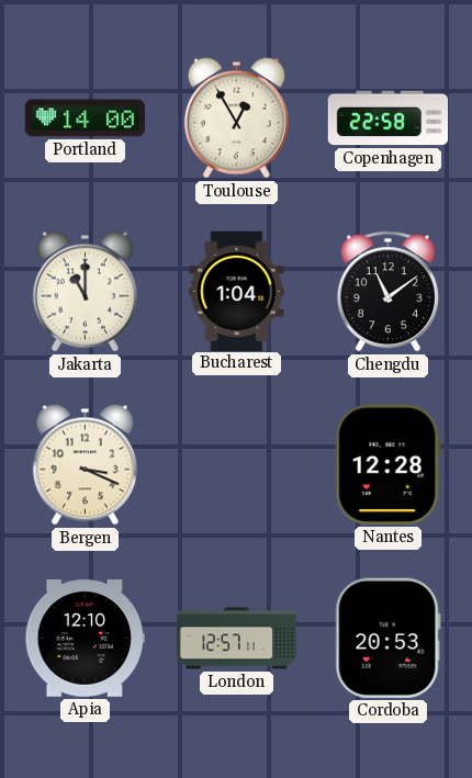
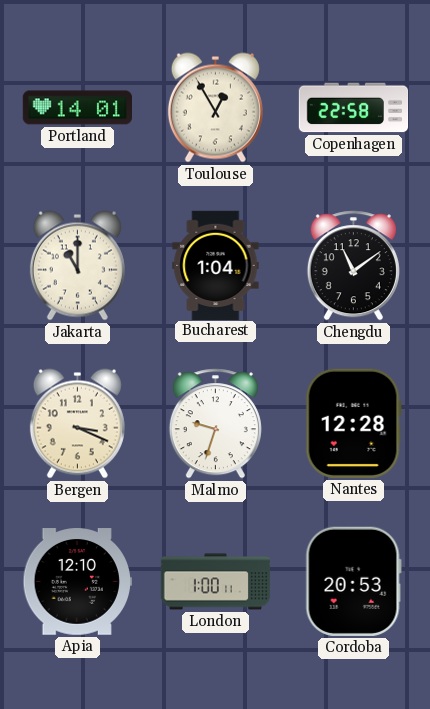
Portland: 14:00 -> 14:01 (77, 108)
Malmo: none -> 9:33 (215, 424)
London: 12:57 -> 1:00 (216, 582)
